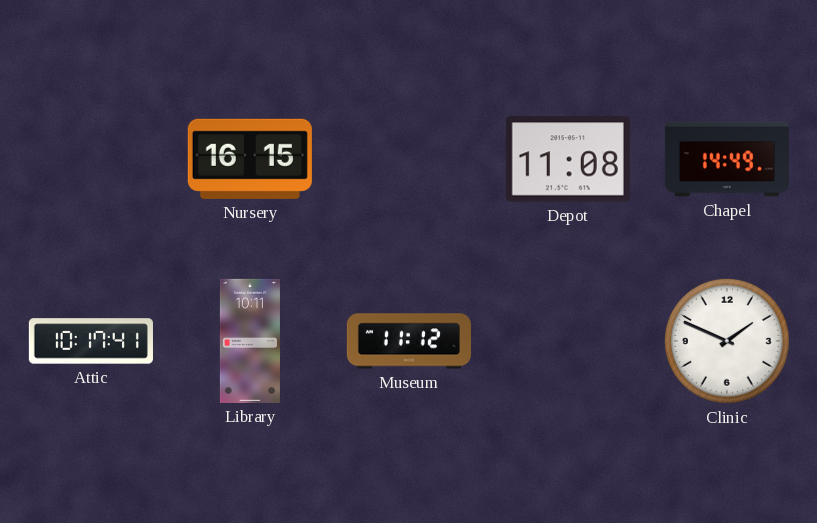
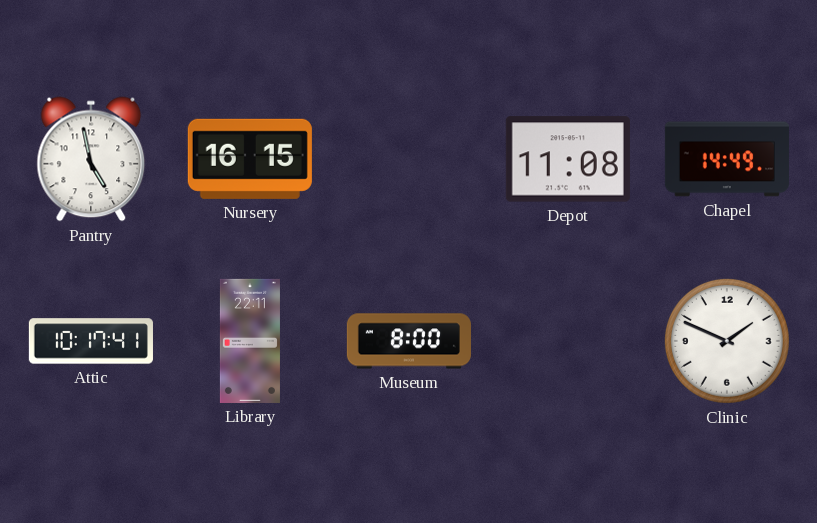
Pantry: none -> 4:58 (91, 159)
Library: 10:11 -> 22:11 (250, 341)
Museum: 11:12 -> 8:00 (409, 341)
